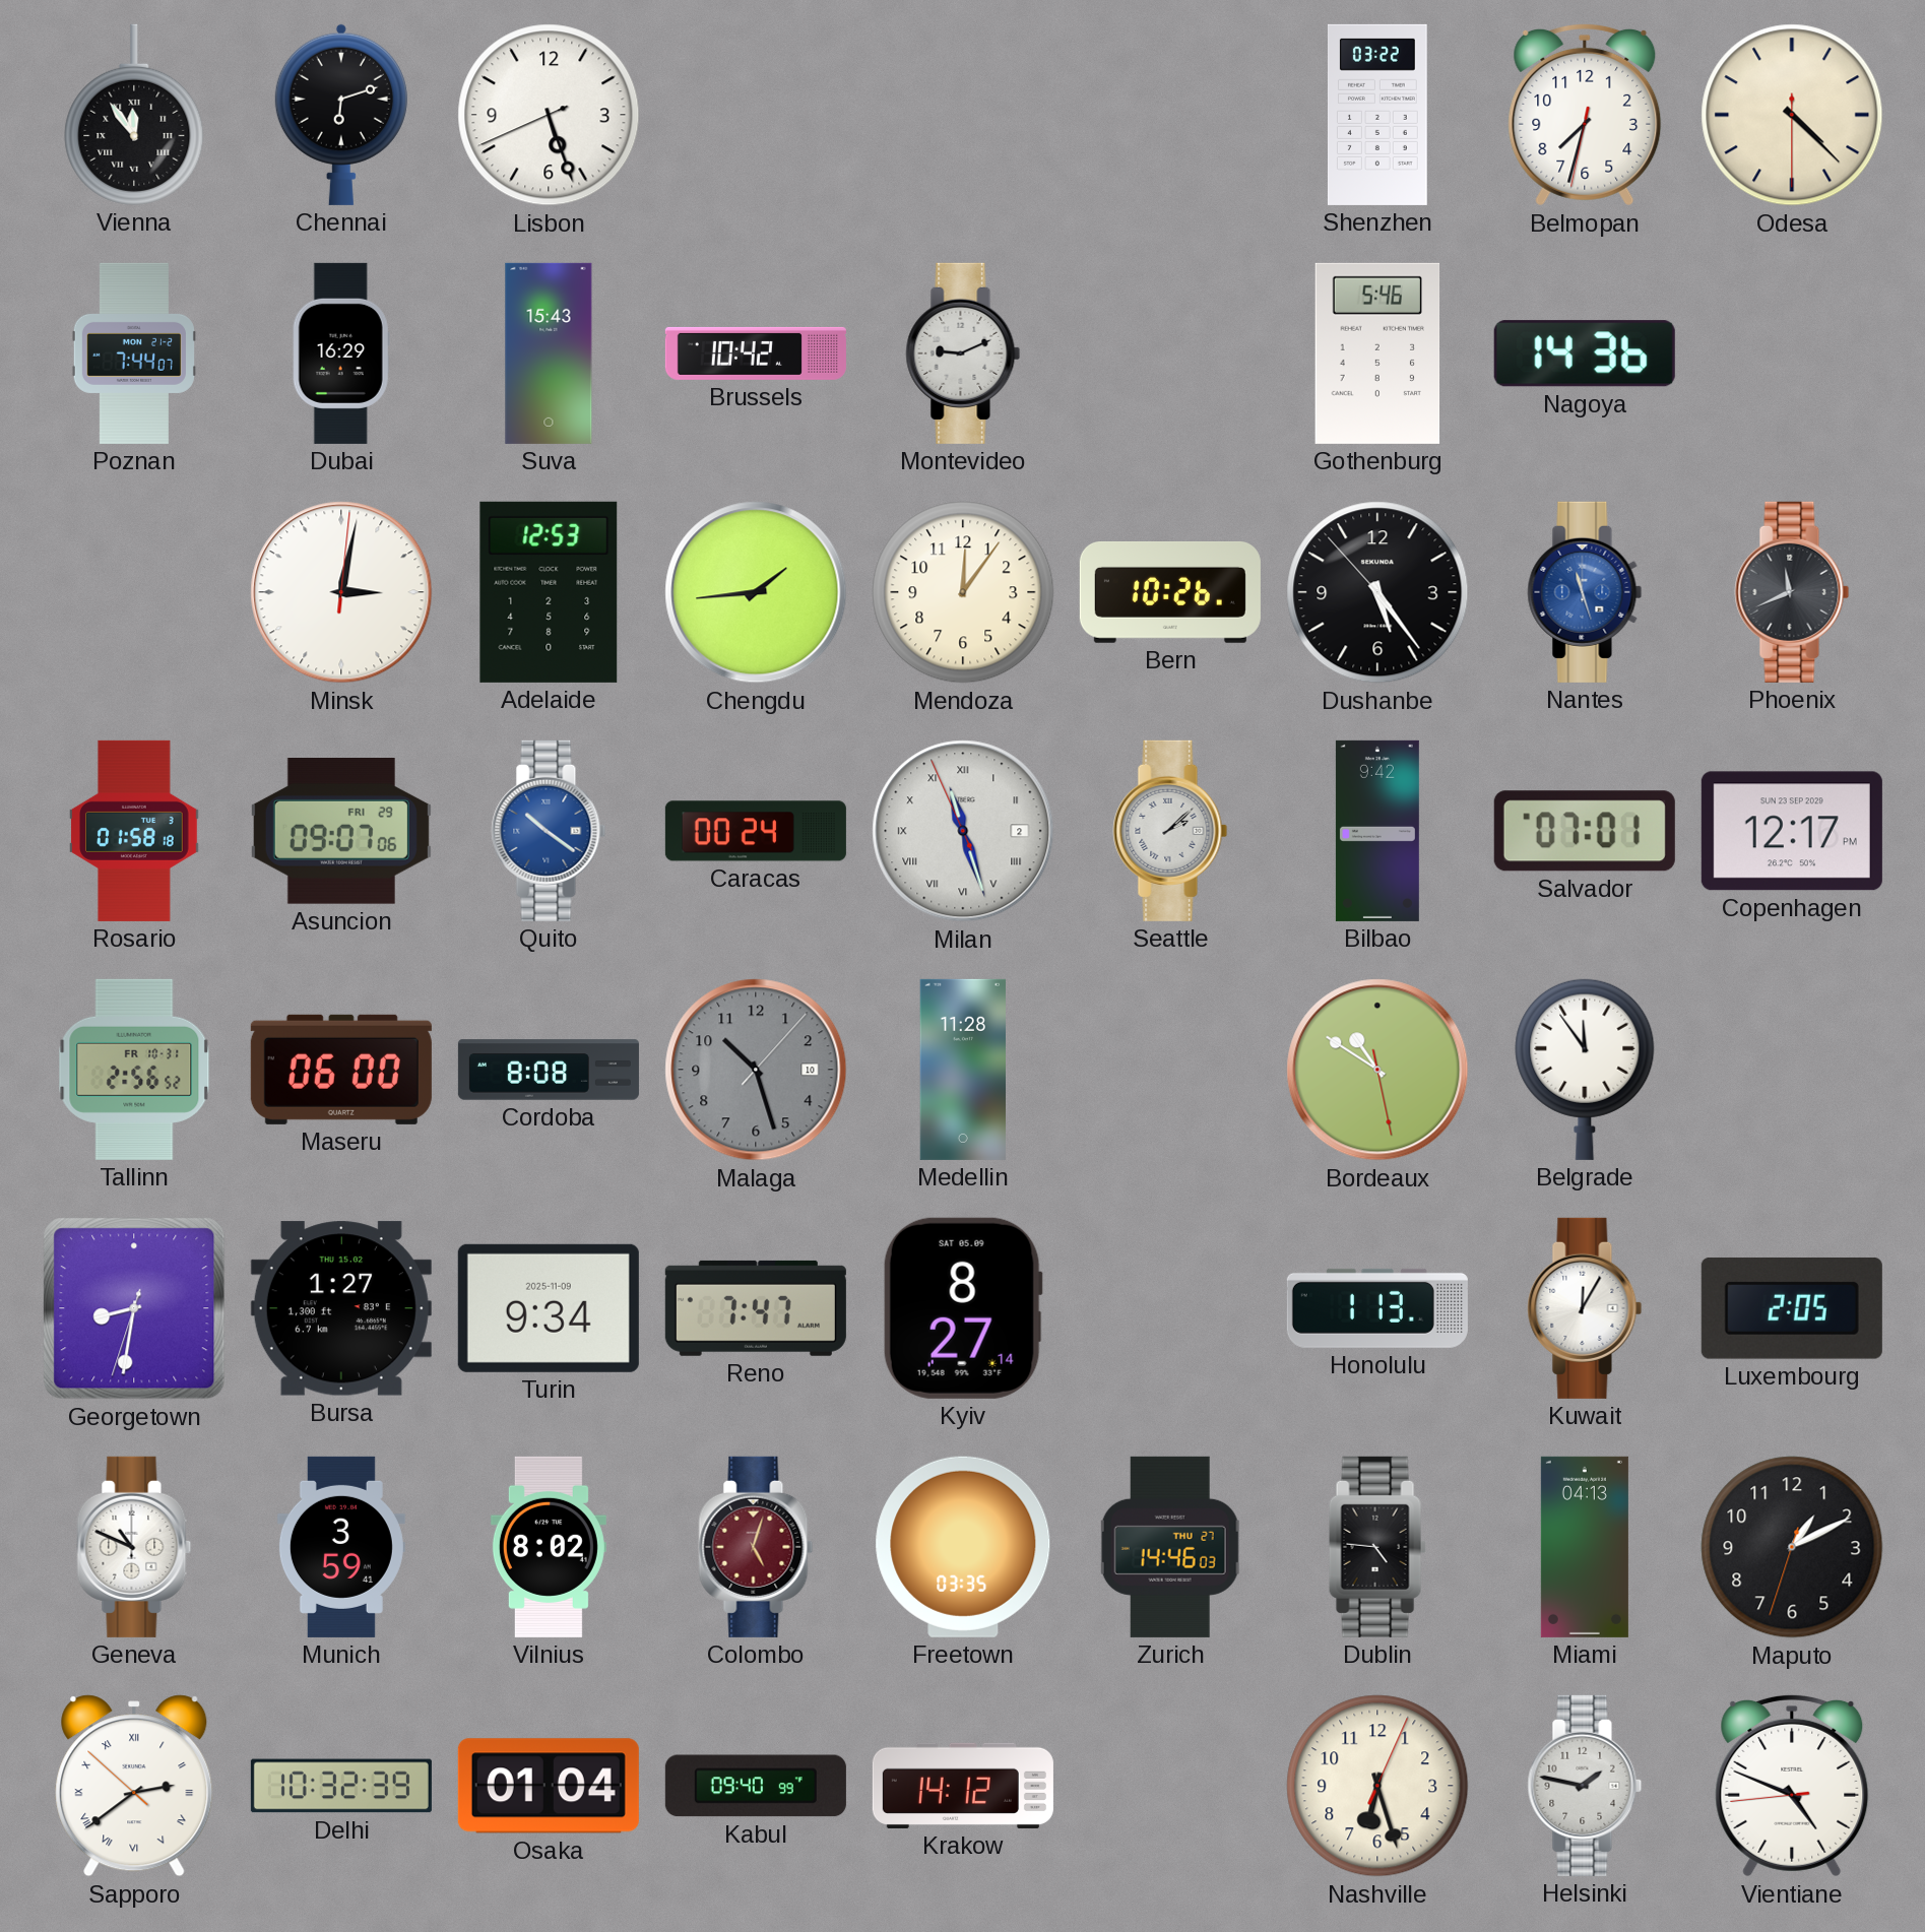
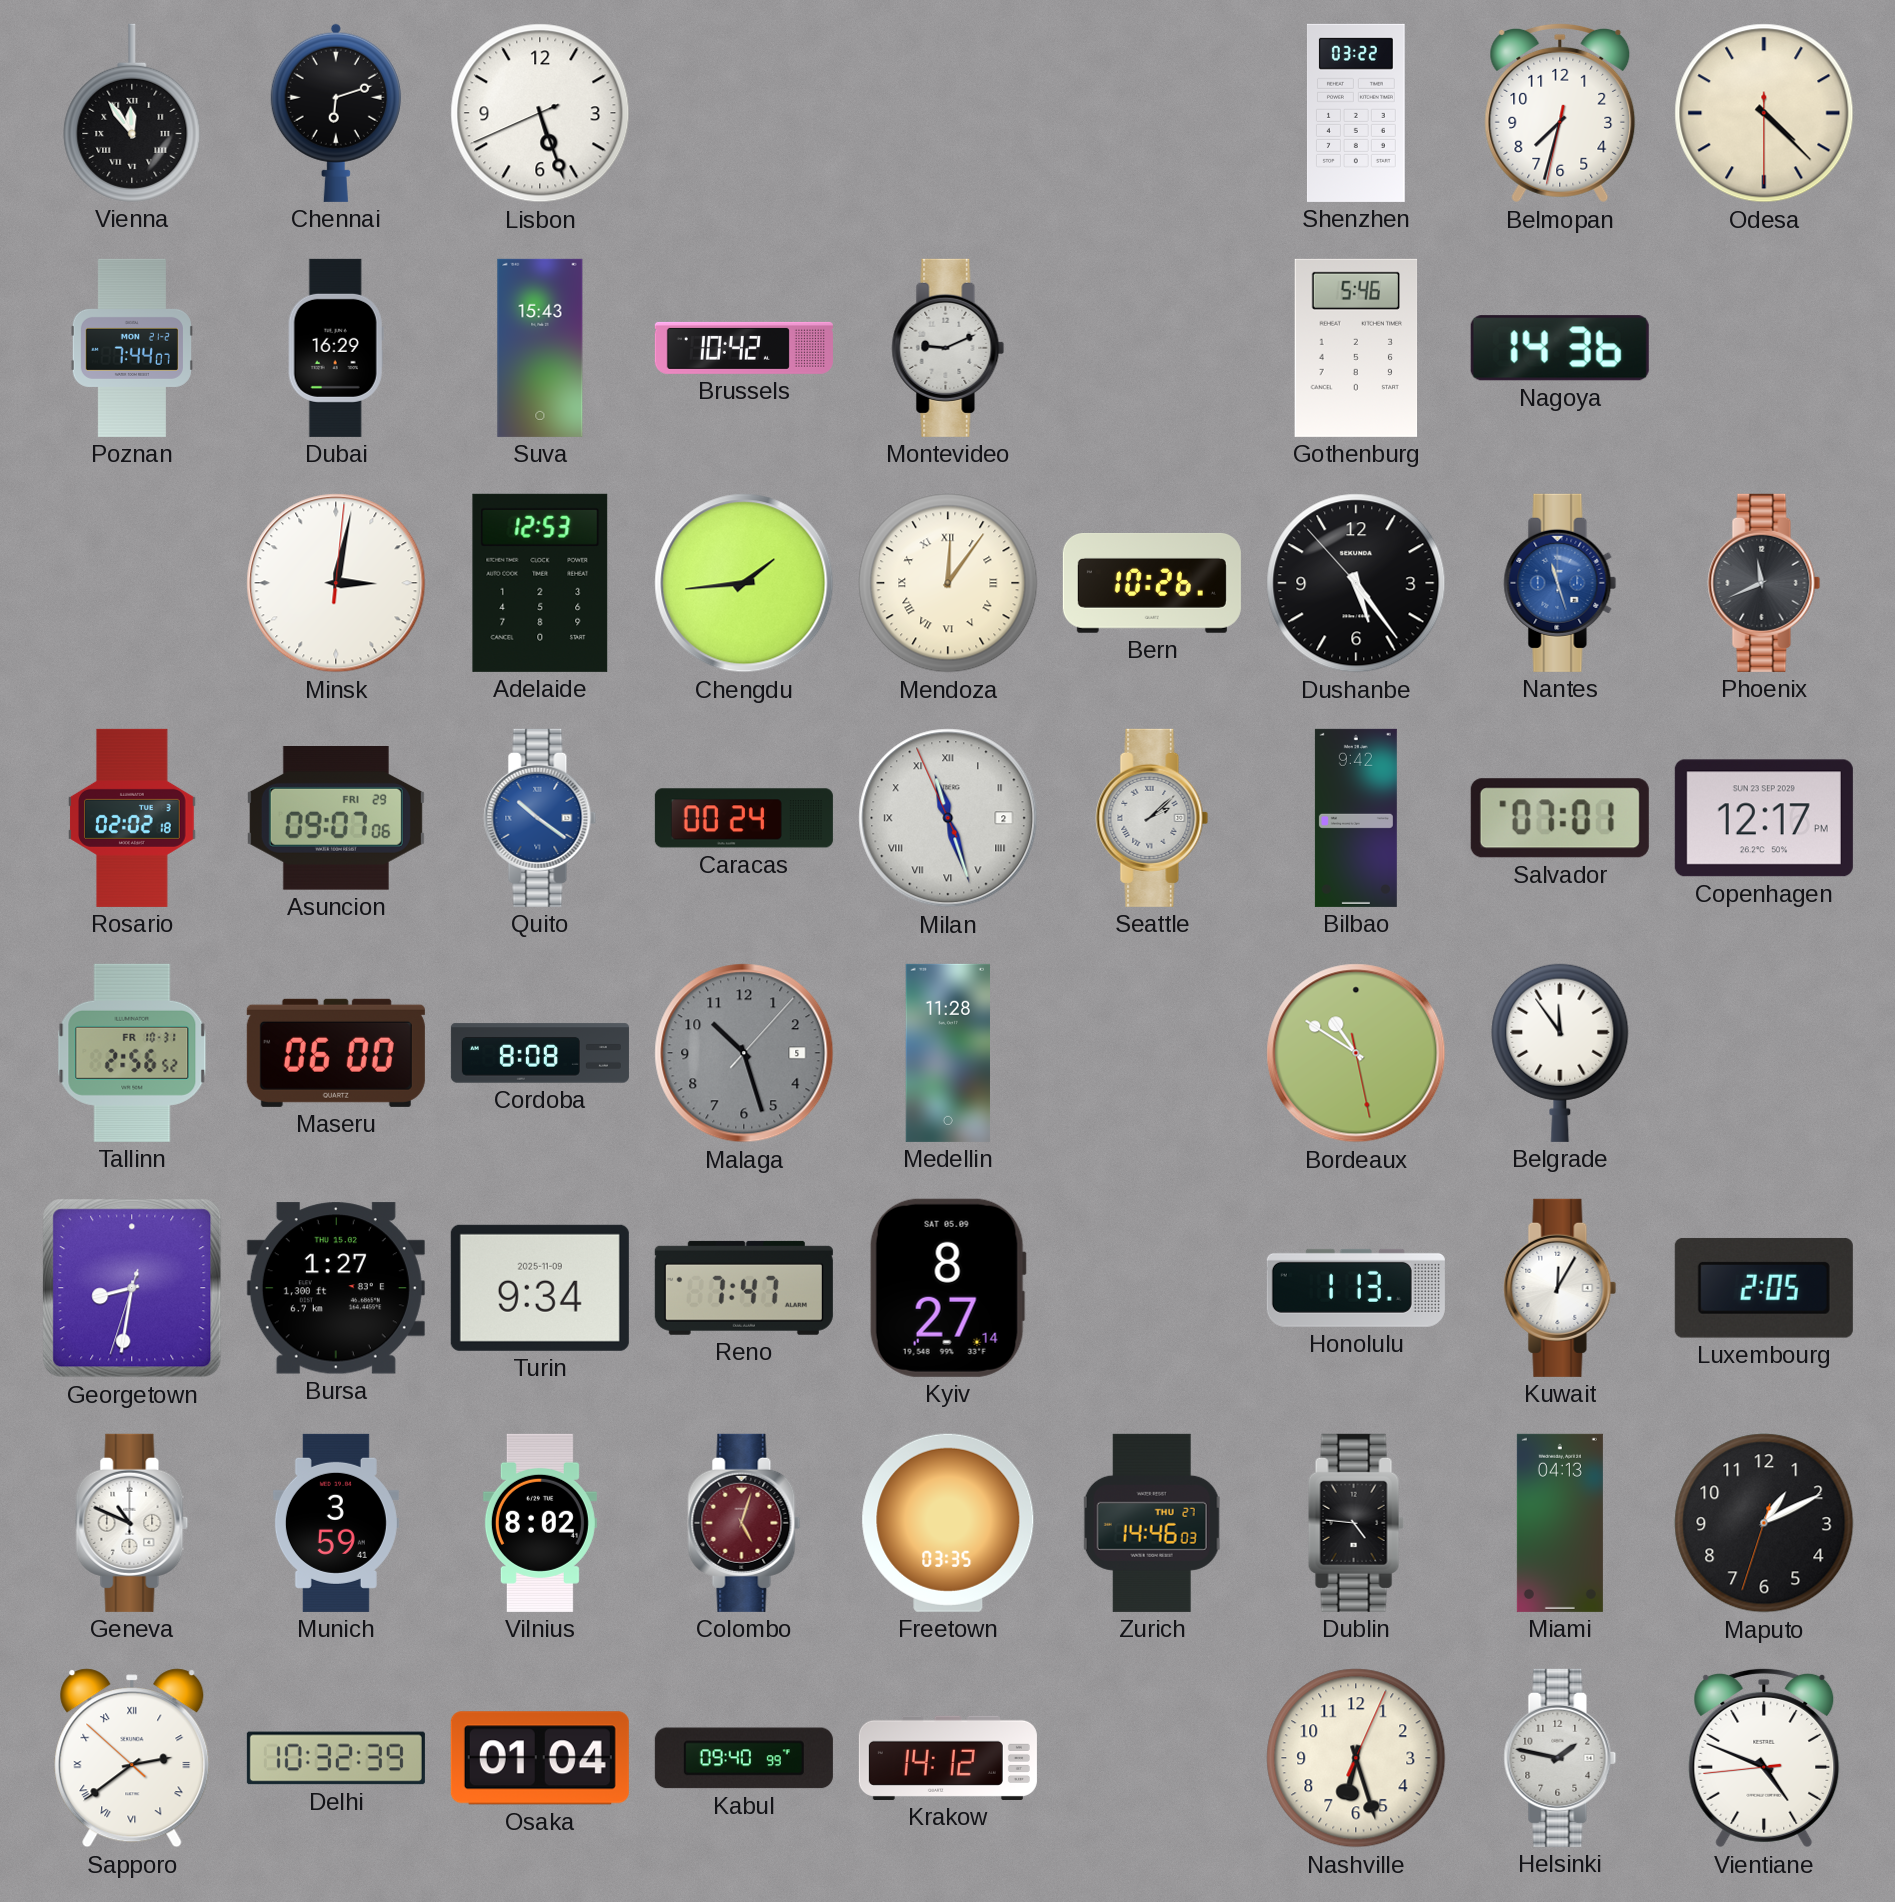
Mendoza numerals: Arabic -> Roman (948, 583)
Rosario: 01:58 -> 02:02 (132, 818)
Malaga date: 10 -> 5 (744, 1053)
